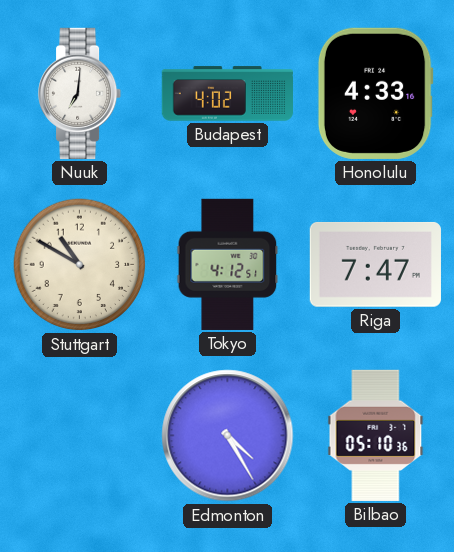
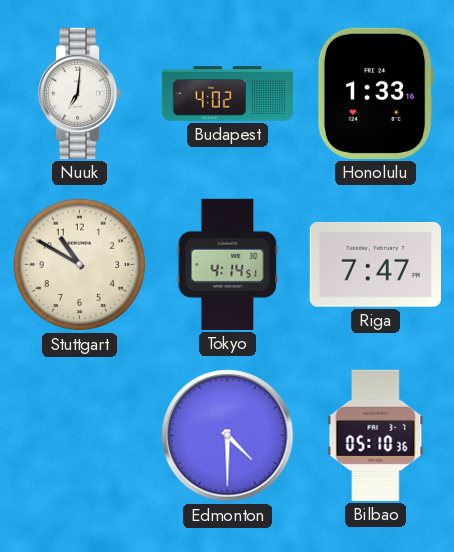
Honolulu: 4:33 -> 1:33 (375, 93)
Tokyo: 4:12 -> 4:14 (228, 264)
Edmonton: 4:25 -> 4:30 (228, 436)
